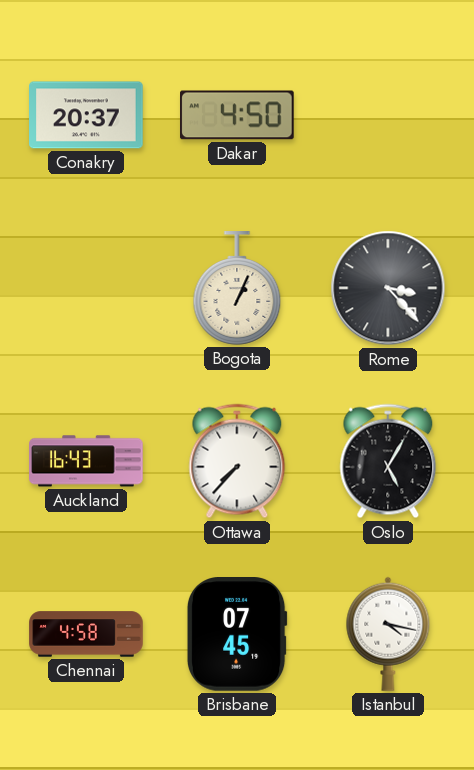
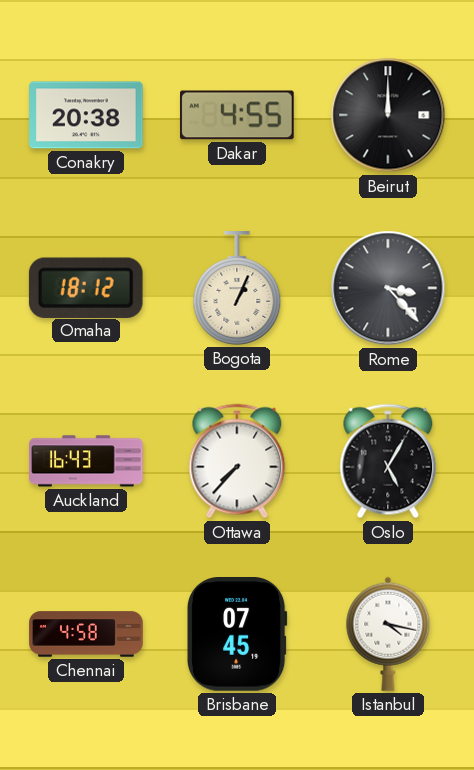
Conakry: 20:37 -> 20:38 (86, 115)
Dakar: 4:50 -> 4:55 (238, 115)
Beirut: none -> 12:00 (388, 115)
Omaha: none -> 18:12 (86, 287)
